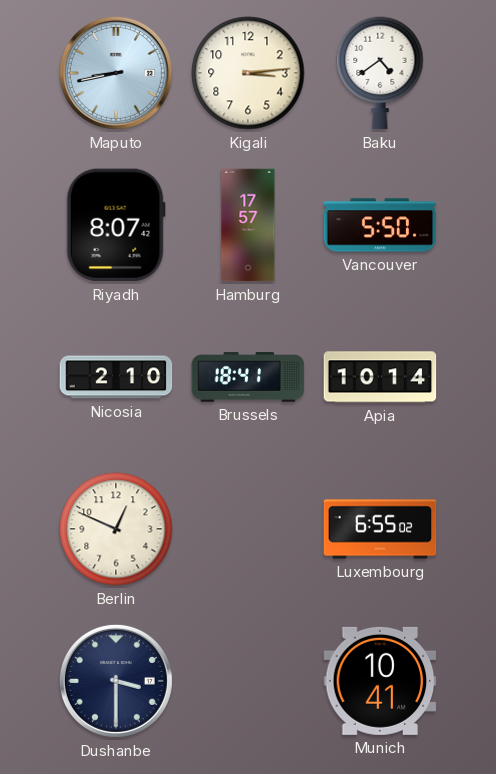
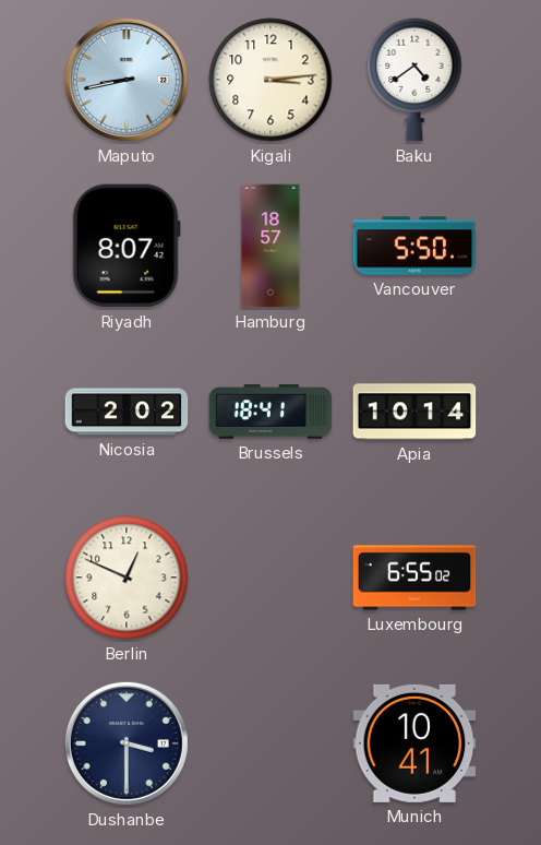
Hamburg: 17:57 -> 18:57 (270, 246)
Nicosia: 2:10 -> 2:02 (127, 412)
